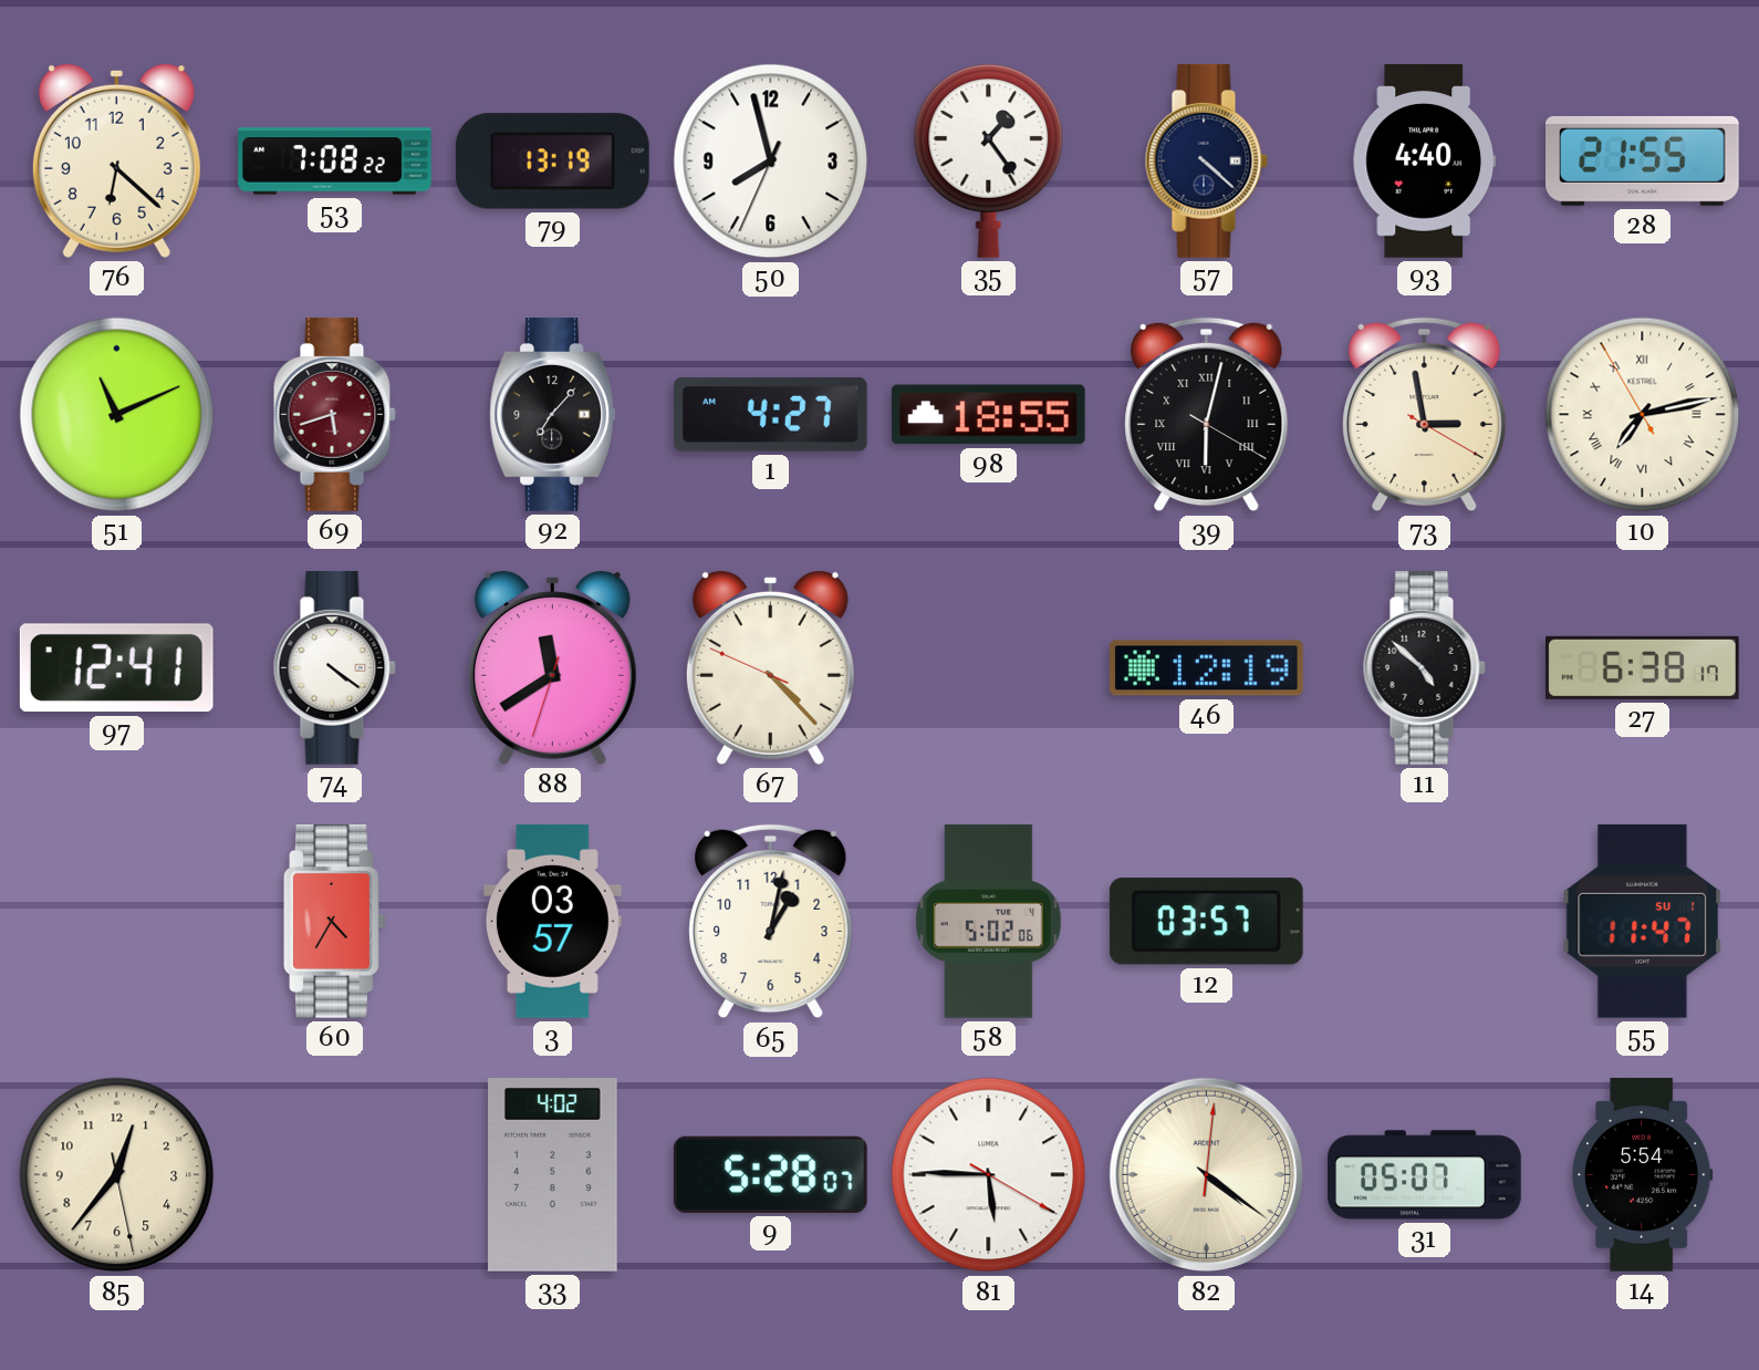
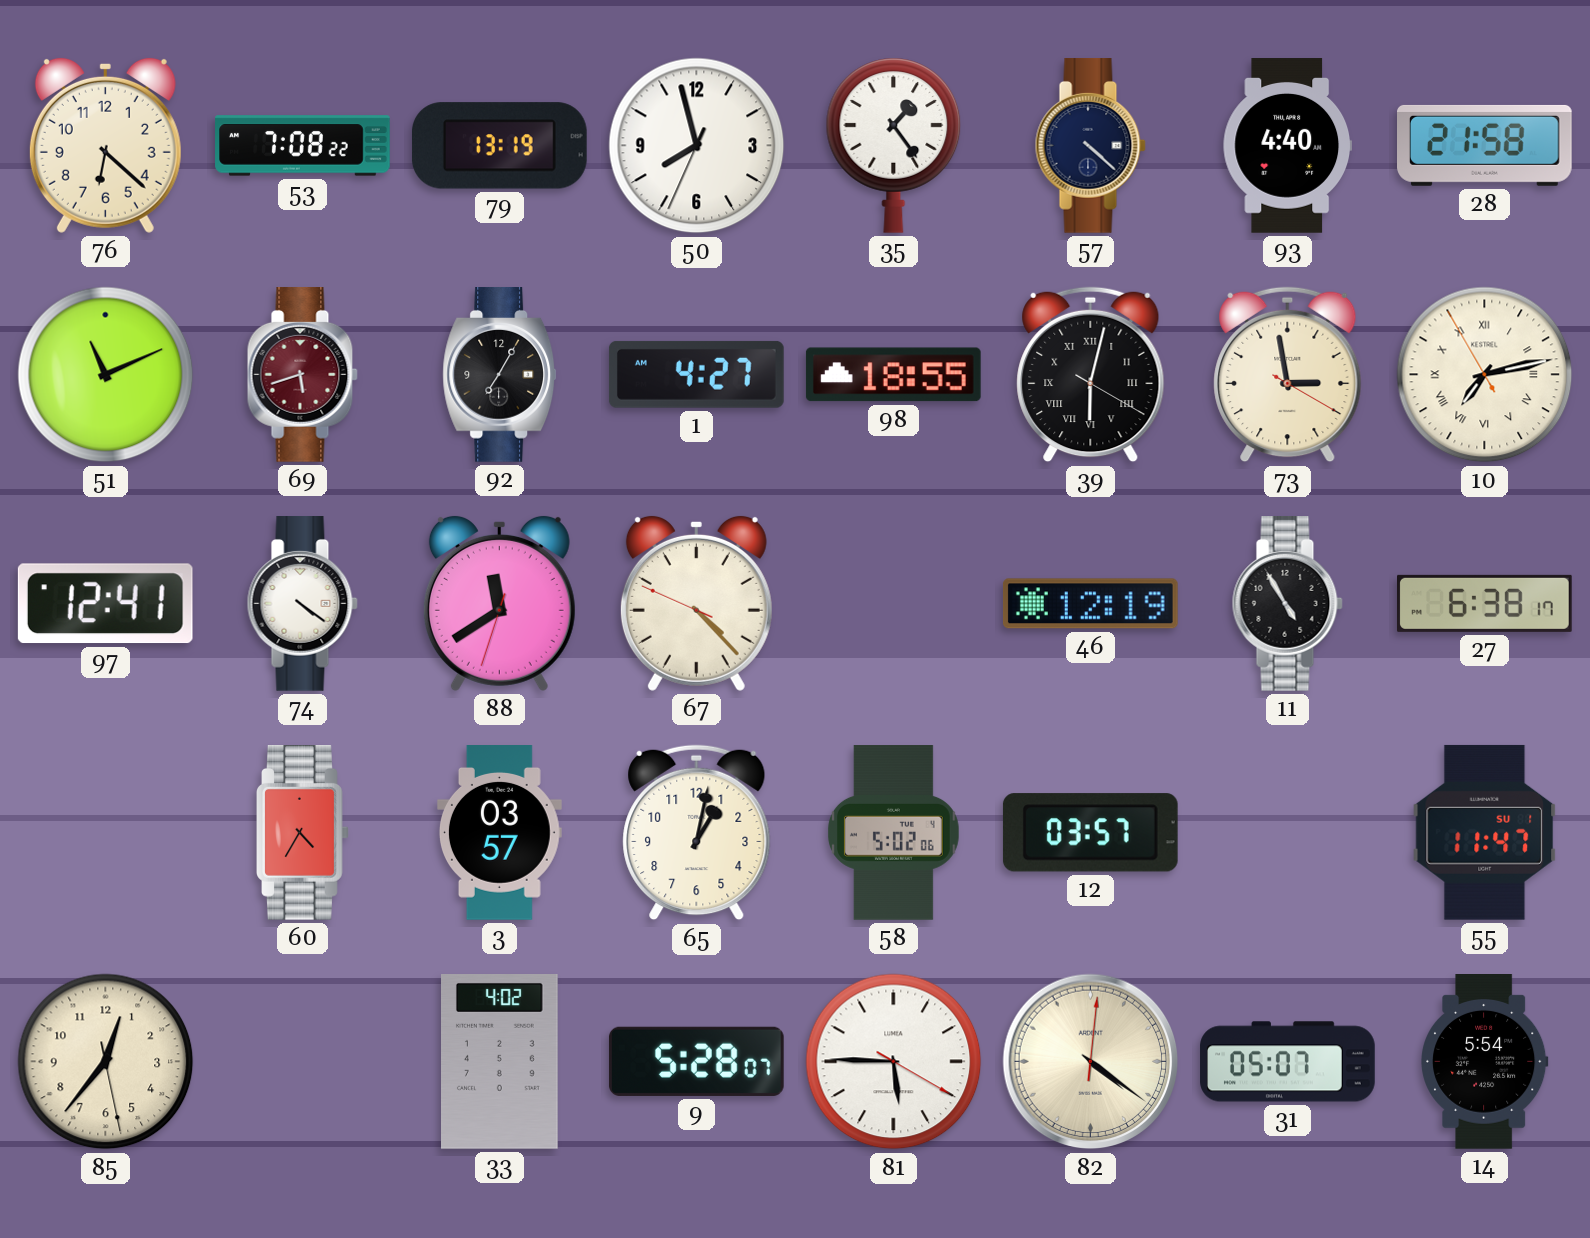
28: 21:55 -> 21:58 (1485, 145)
92: 7:07 -> 7:05 (500, 375)
11: 4:52 -> 4:55 (1287, 604)
